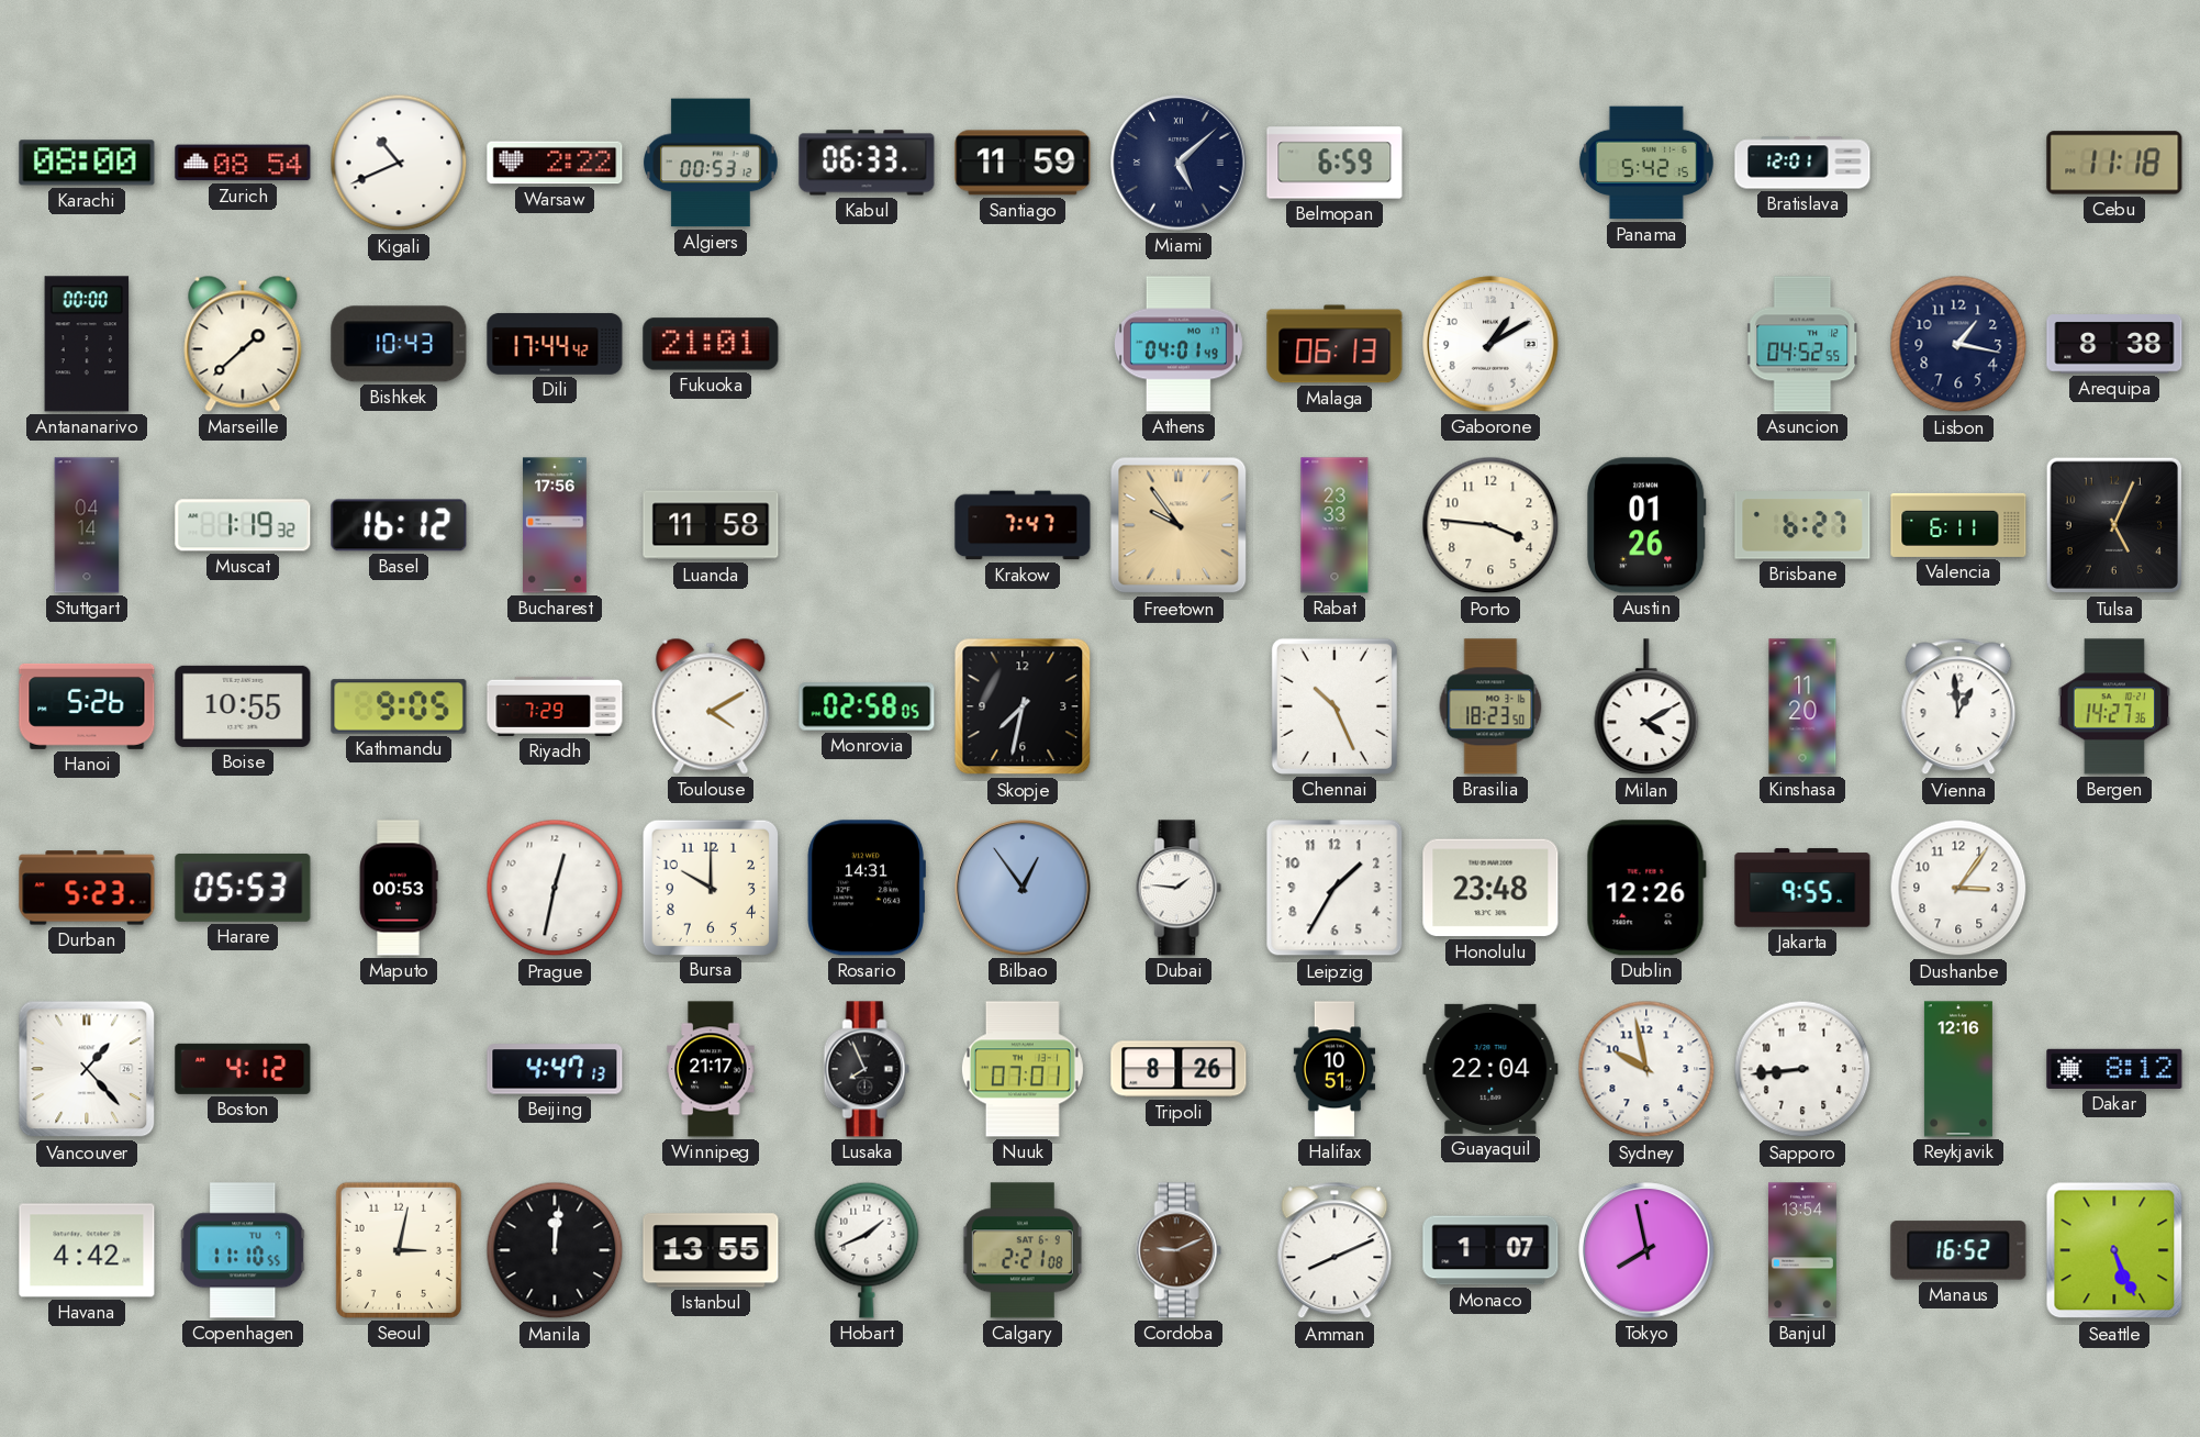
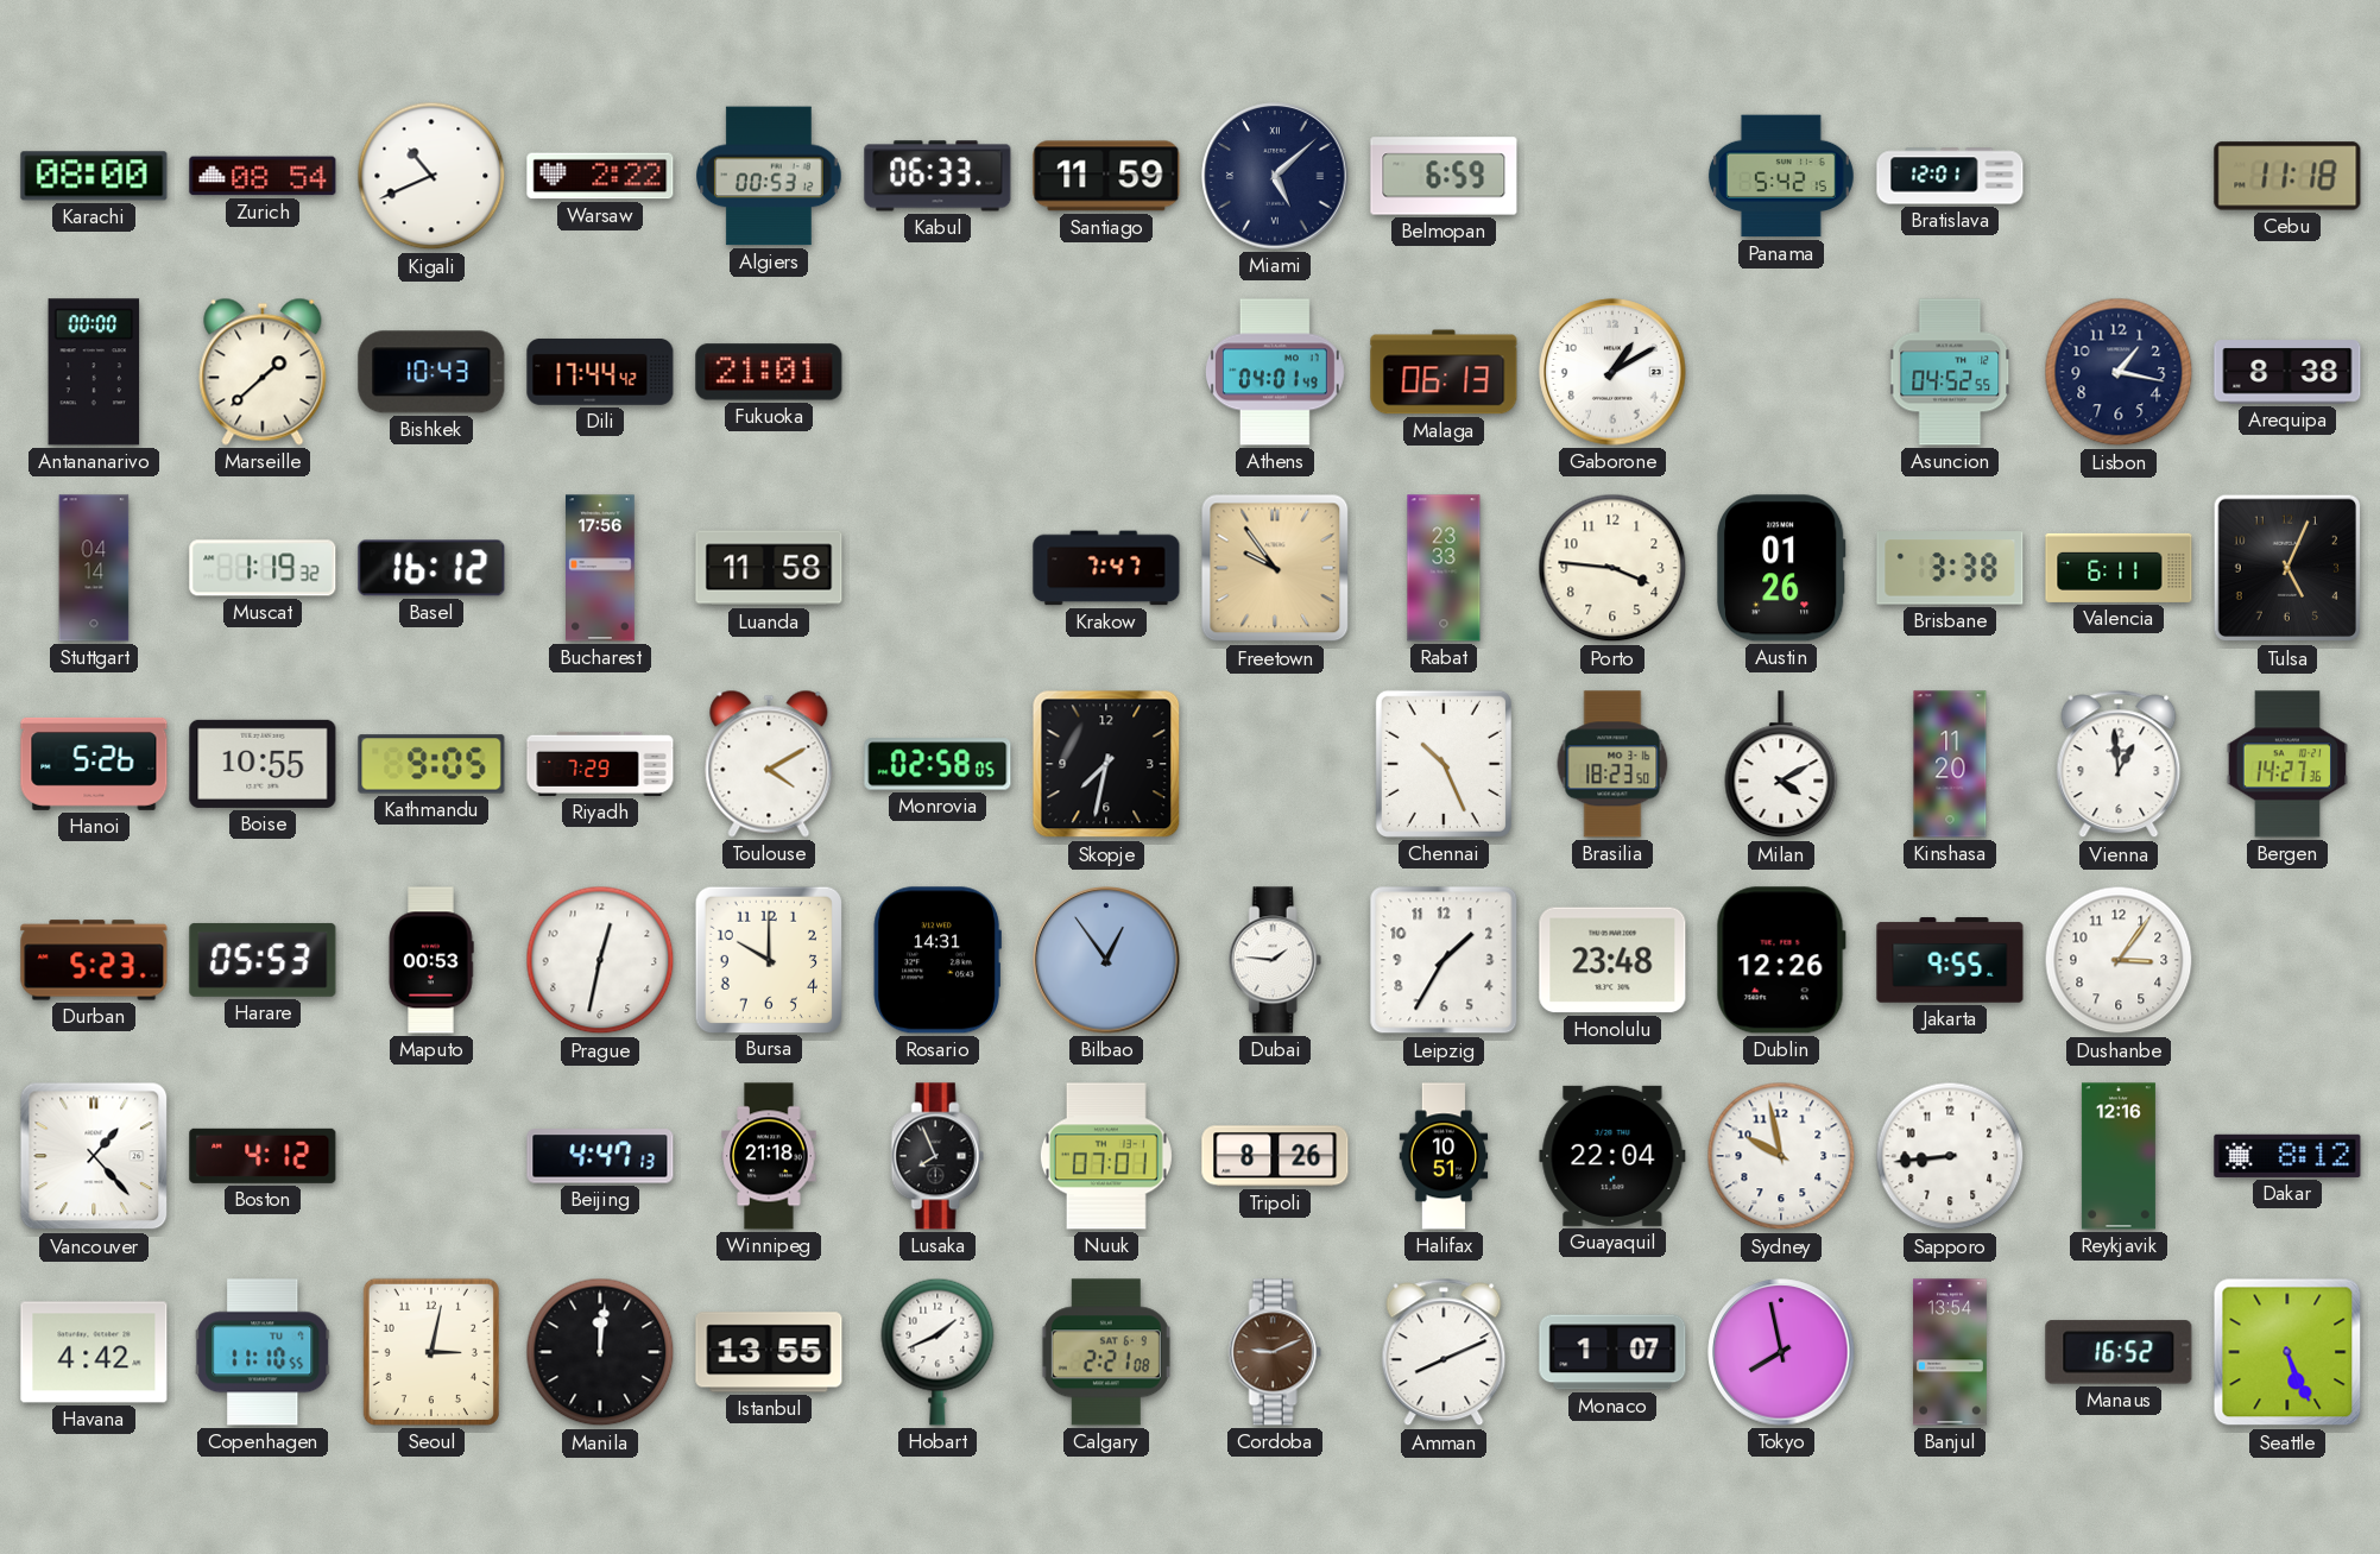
Brisbane: 6:27 -> 3:38 (1950, 568)
Winnipeg: 21:17 -> 21:18 (769, 1156)
